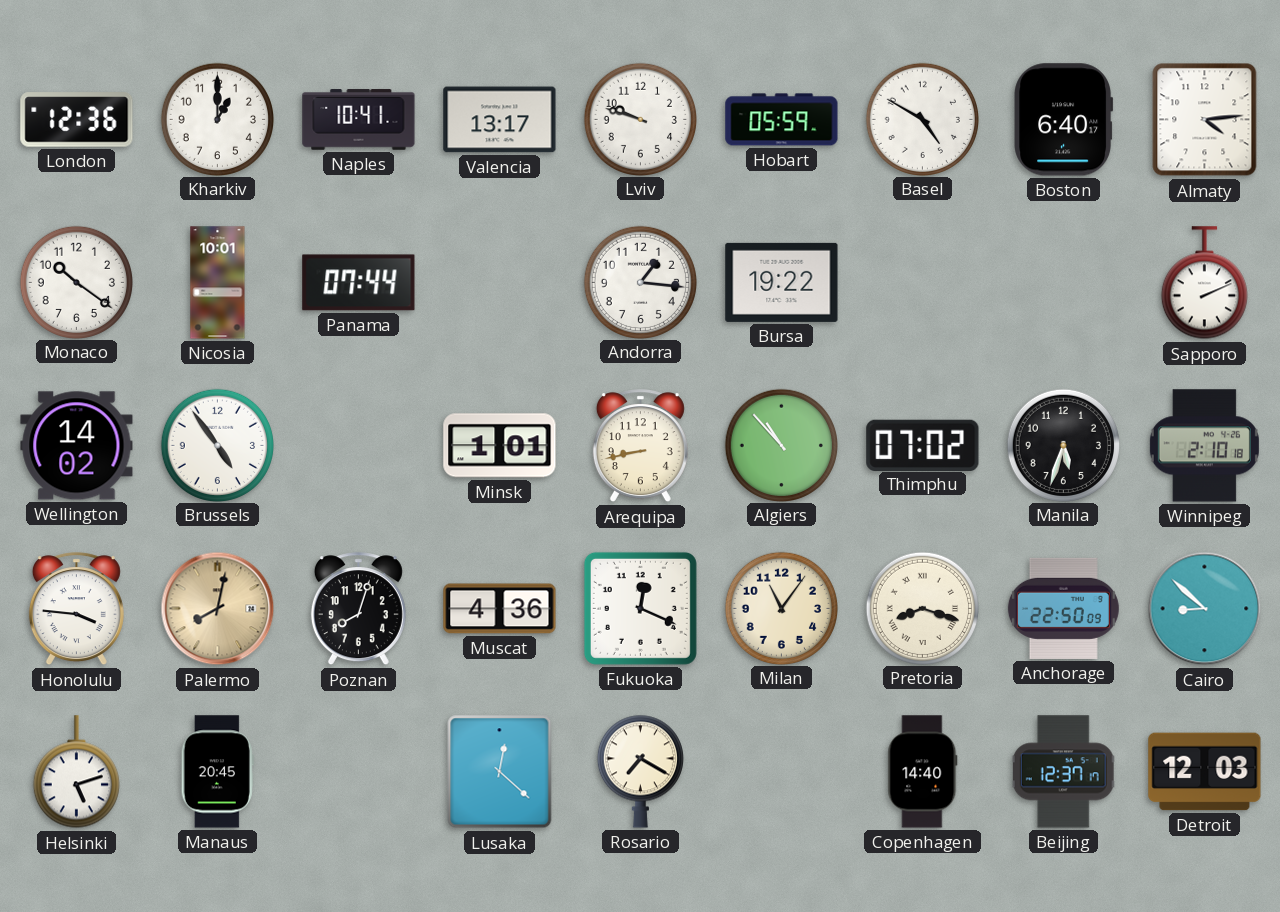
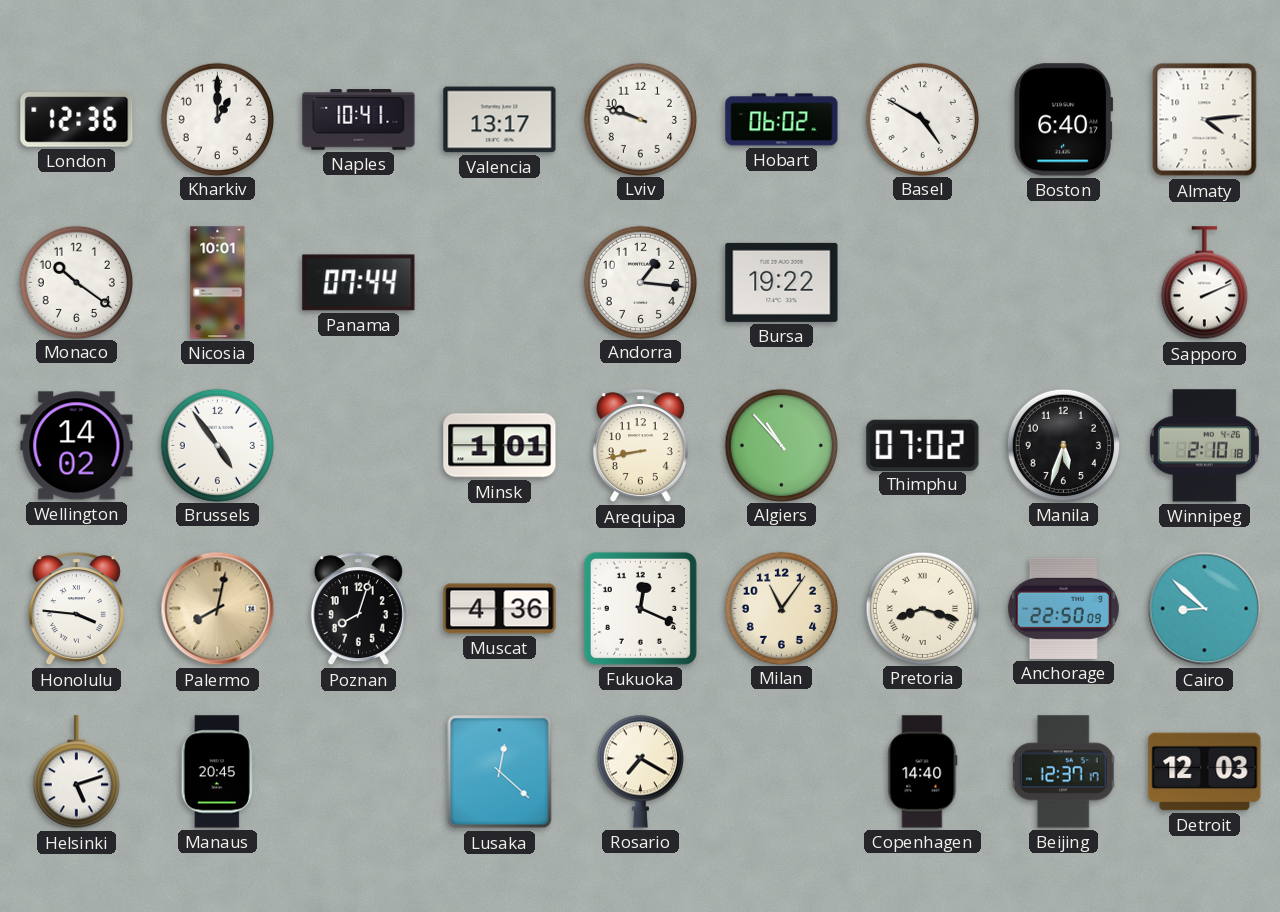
Hobart: 05:59 -> 06:02 (782, 120)
